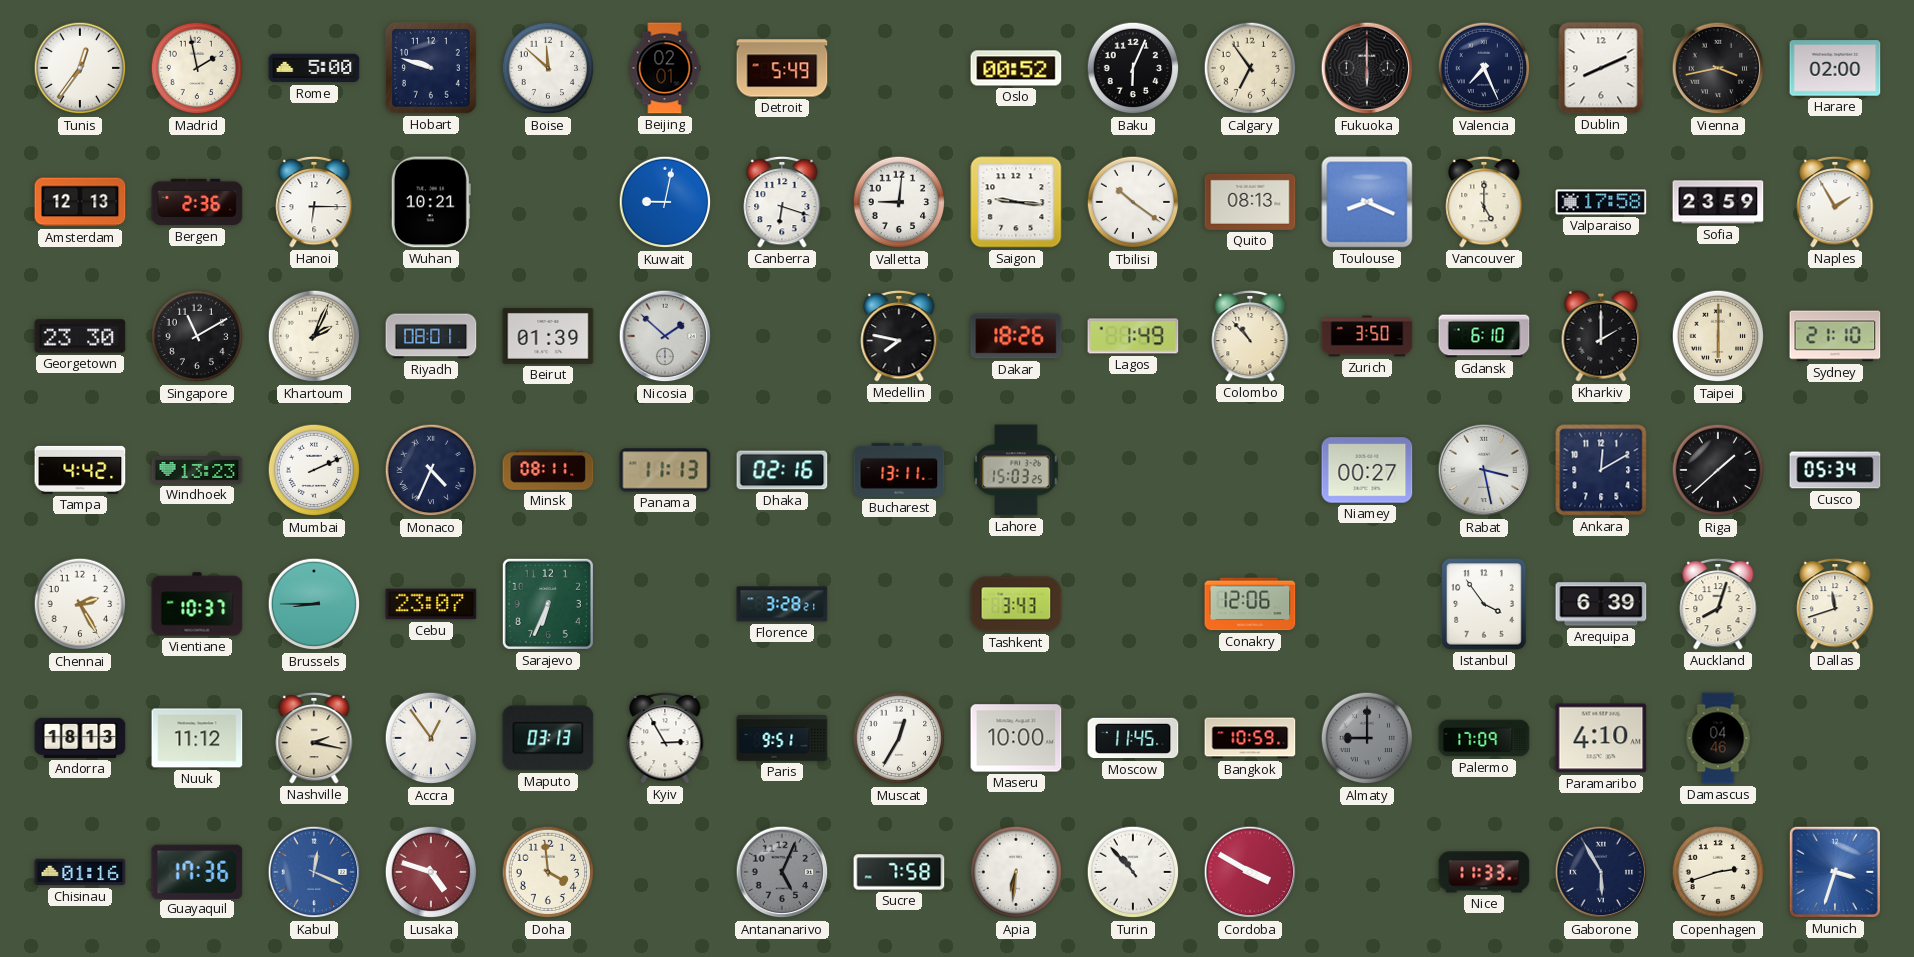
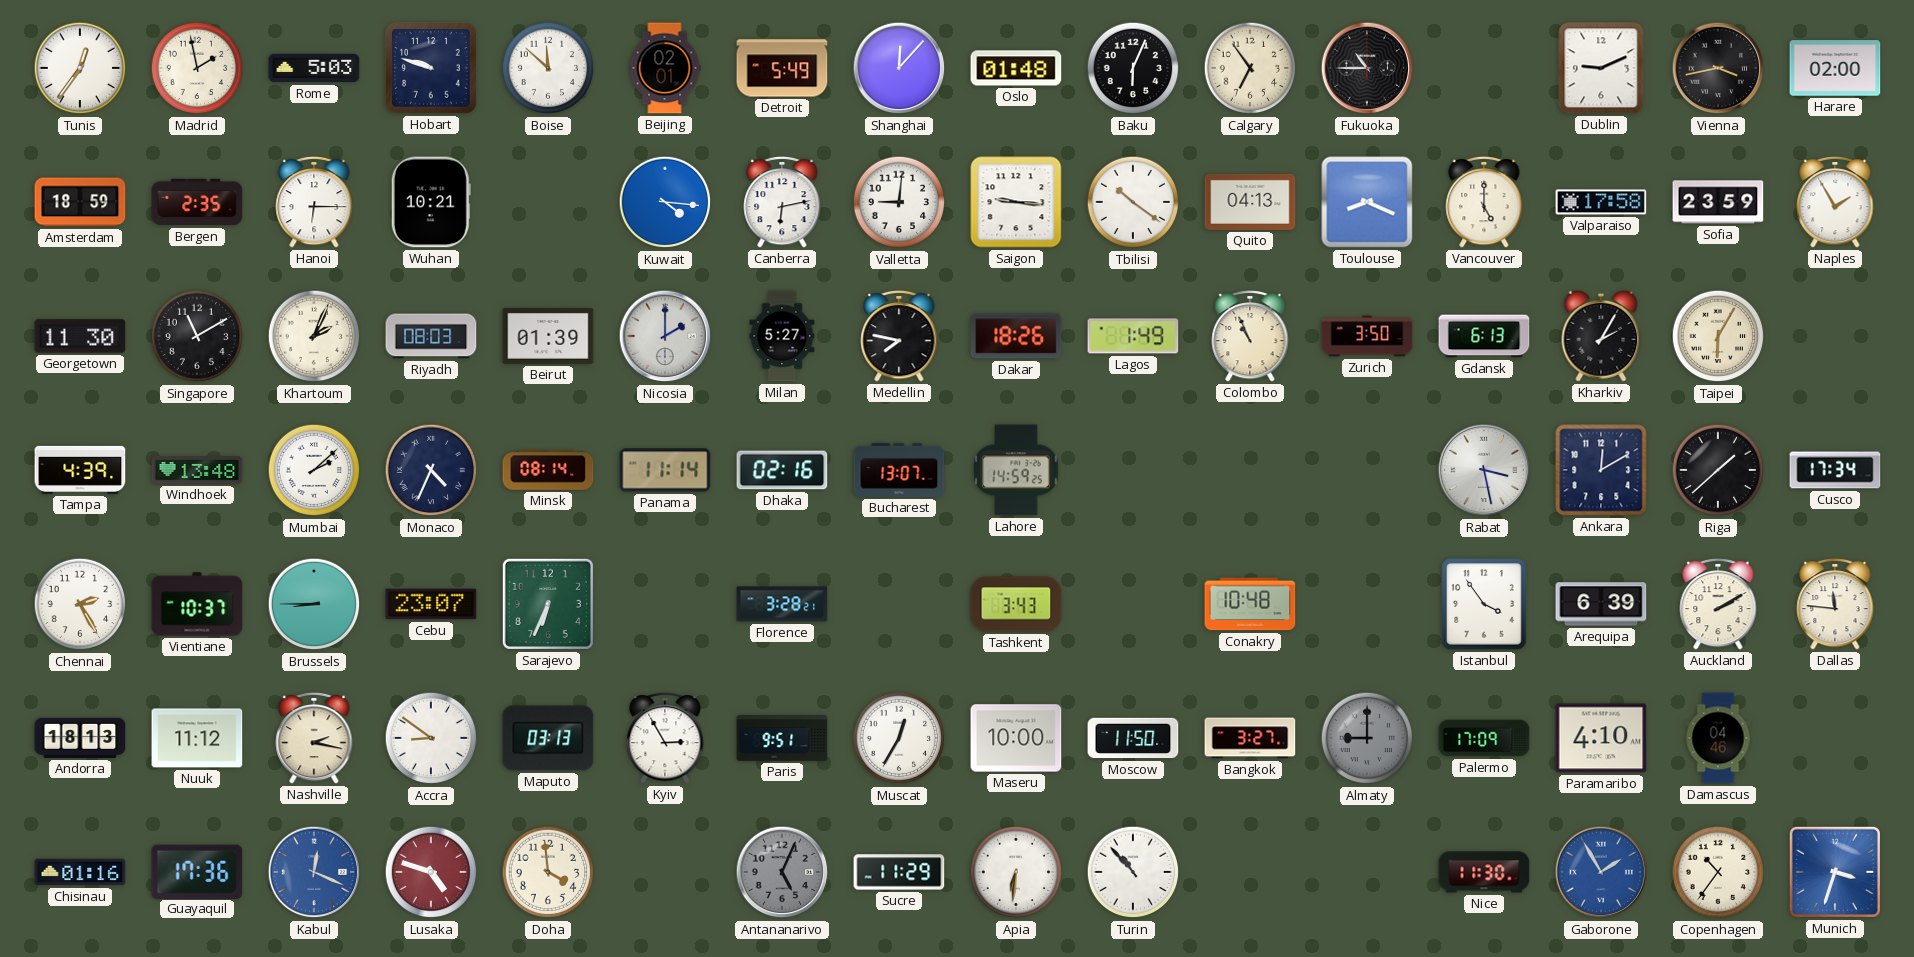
Rome: 5:00 -> 5:03 (314, 68)
Shanghai: none -> 12:07 (899, 68)
Oslo: 00:52 -> 01:48 (1016, 68)
Fukuoka: 6:00 -> 10:45 (1367, 68)
Valencia: 7:26 -> none (1484, 68)
Dublin: 8:11 -> 9:11 (1601, 68)
Amsterdam: 12:13 -> 18:59 (80, 202)
Bergen: 2:36 -> 2:35 (197, 202)
Kuwait: 9:02 -> 4:16 (665, 202)
Canberra: 6:18 -> 6:13 (782, 202)
Quito: 08:13 -> 04:13 (1250, 202)
Georgetown: 23:30 -> 11:30 (80, 336)
Riyadh: 08:01 -> 08:03 (431, 336)
Nicosia: 1:52 -> 2:00 (665, 336)
Milan: none -> 5:27 (782, 336)
Colombo: 10:53 -> 10:56 (1250, 336)
Gdansk: 6:10 -> 6:13 (1484, 336)
Kharkiv: 2:00 -> 2:05 (1601, 336)
Taipei: 6:00 -> 6:05 (1718, 336)
Sydney: 21:10 -> none (1835, 336)
Tampa: 4:42 -> 4:39 (80, 470)
Windhoek: 13:23 -> 13:48 (197, 470)
Mumbai: 2:11 -> 2:08 (314, 470)
Minsk: 08:11 -> 08:14 (548, 471)
Panama: 11:13 -> 11:14 (665, 470)
Bucharest: 13:11 -> 13:07 (899, 470)
Lahore: 15:03 -> 14:59 (1016, 470)
Niamey: 00:27 -> none (1367, 470)
Cusco: 05:34 -> 17:34 (1835, 470)
Conakry: 12:06 -> 10:48 (1250, 604)
Auckland: 8:03 -> 2:10 (1718, 604)
Dallas: 11:42 -> 11:46 (1835, 604)
Accra: 12:54 -> 8:51 (431, 738)
Moscow: 11:45 -> 11:50 (1133, 738)
Bangkok: 10:59 -> 3:27 (1250, 738)
Sucre: 7:58 -> 11:29 (899, 872)
Cordoba: 3:50 -> none (1250, 872)
Nice: 11:33 -> 11:30 (1484, 872)
Gaborone: 5:55 -> 1:55 (1601, 872)
Gaborone dial: navy -> blue (1601, 872)
Copenhagen: 2:42 -> 10:36 (1718, 872)
